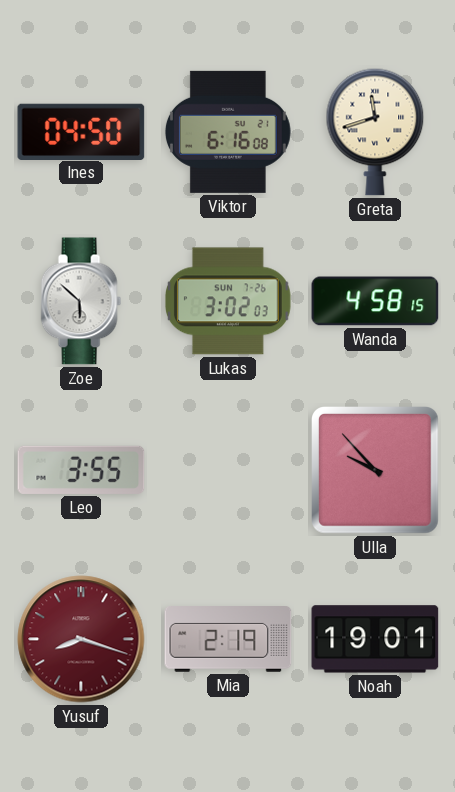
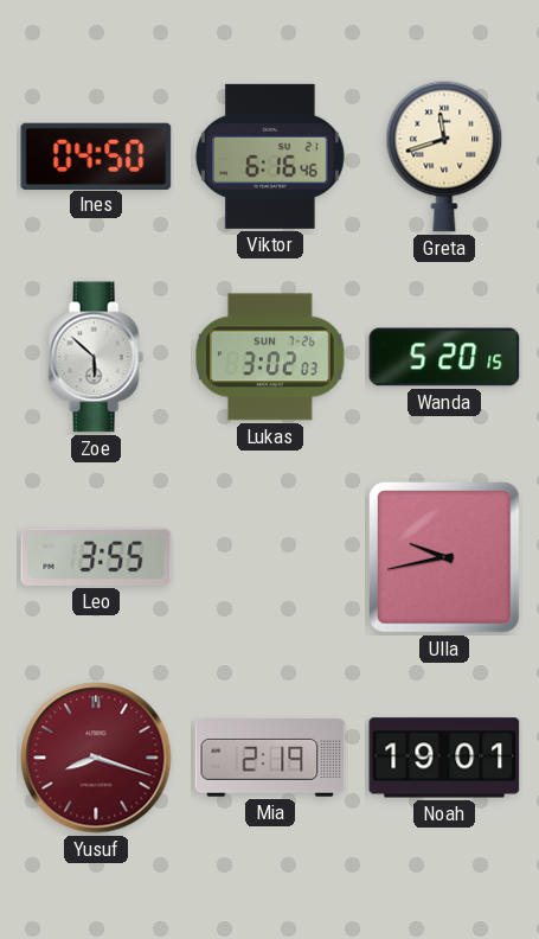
Viktor: 6:16:08 -> 6:16:46 (270, 156)
Wanda: 4:58 -> 5:20 (444, 357)
Ulla: 9:53 -> 9:43 (445, 558)
